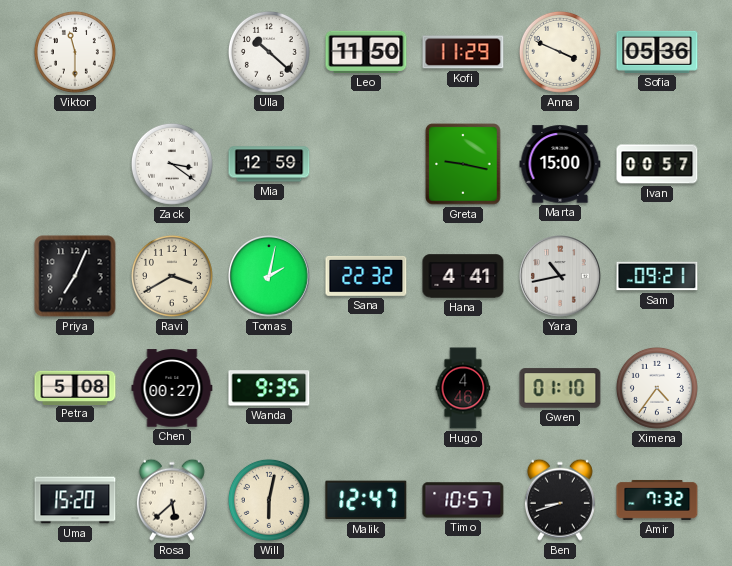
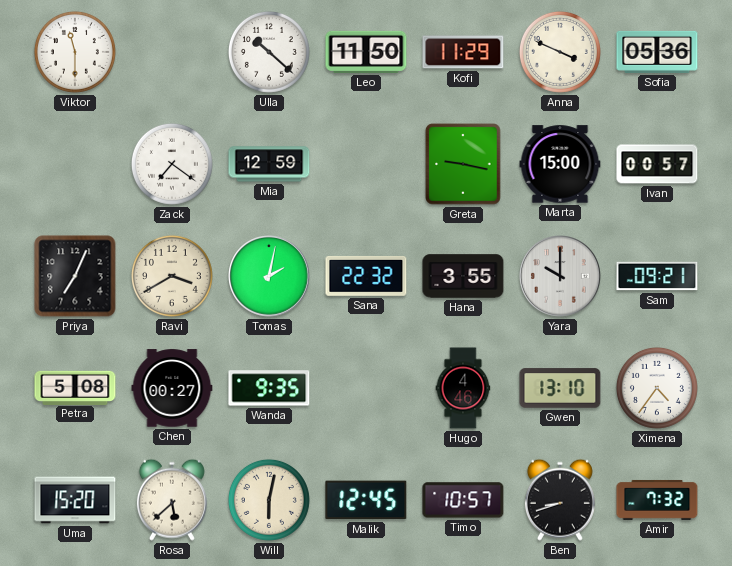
Zack: 3:21 -> 7:21 (172, 164)
Hana: 4:41 -> 3:55 (463, 276)
Yara: 10:43 -> 10:00 (560, 276)
Gwen: 01:10 -> 13:10 (560, 388)
Malik: 12:47 -> 12:45 (366, 500)
